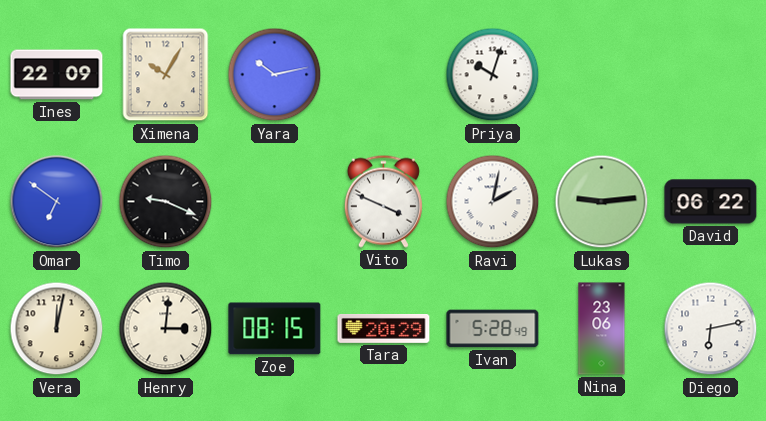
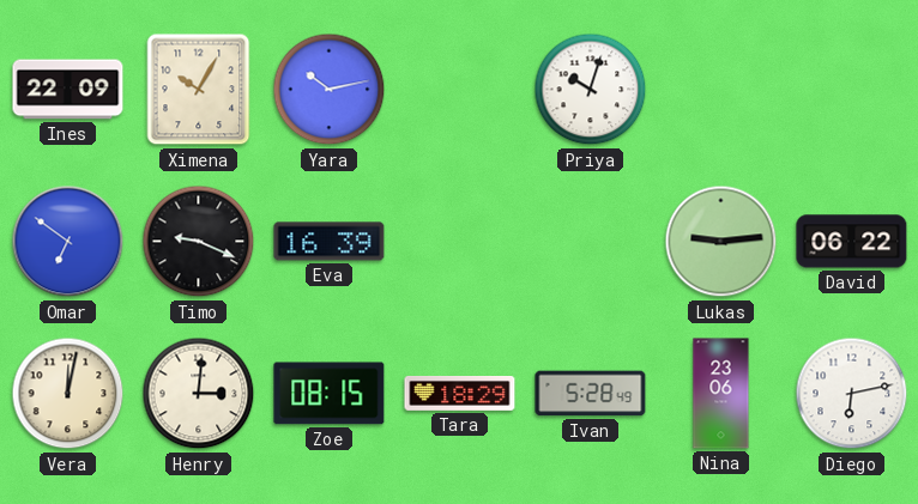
Eva: none -> 16:39 (330, 242)
Vito: 3:49 -> none (383, 201)
Ravi: 2:02 -> none (493, 202)
Tara: 20:29 -> 18:29 (460, 394)
